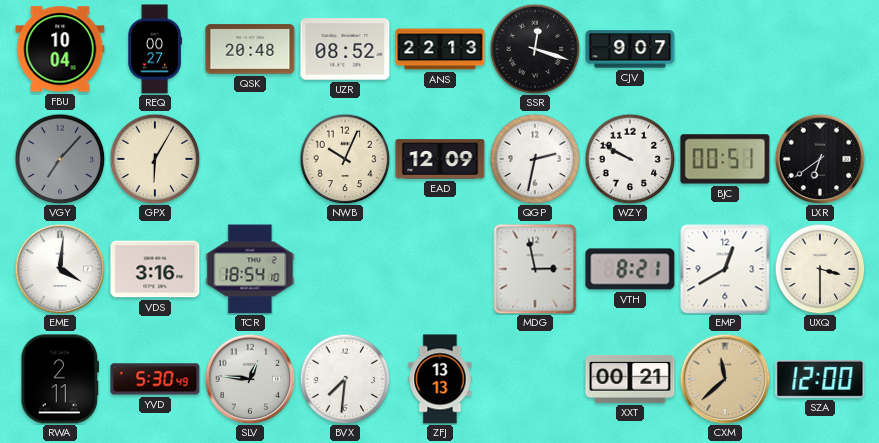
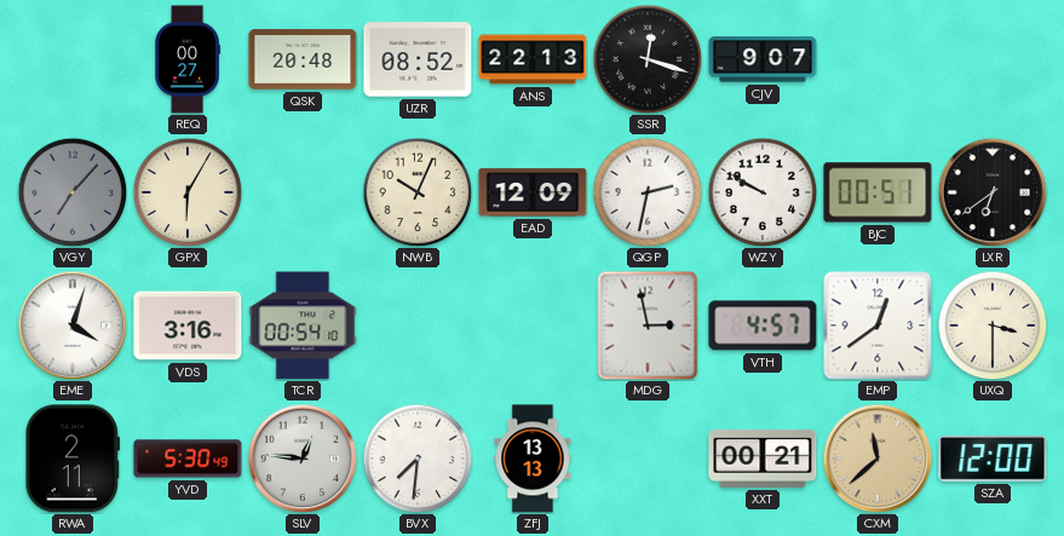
FBU: 10:04 -> none (60, 49)
EME: 4:01 -> 4:03 (73, 325)
TCR: 18:54 -> 00:54 (303, 325)
VTH: 8:21 -> 4:57 (763, 325)
EMP: 12:40 -> 12:39 (878, 325)
